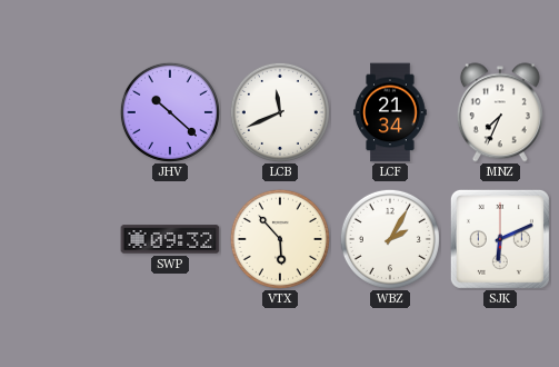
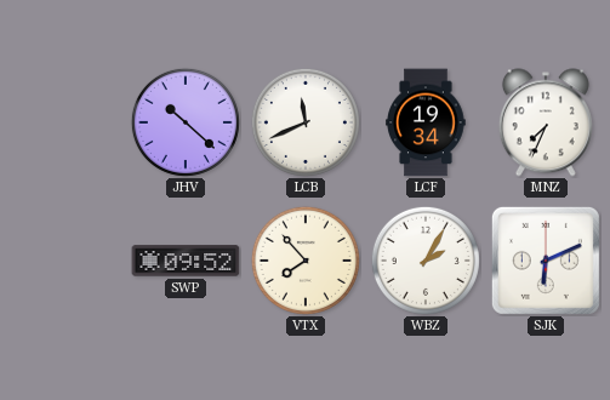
LCF: 21:34 -> 19:34 (426, 122)
SWP: 09:32 -> 09:52 (186, 261)
VTX: 5:53 -> 7:53 (306, 261)
